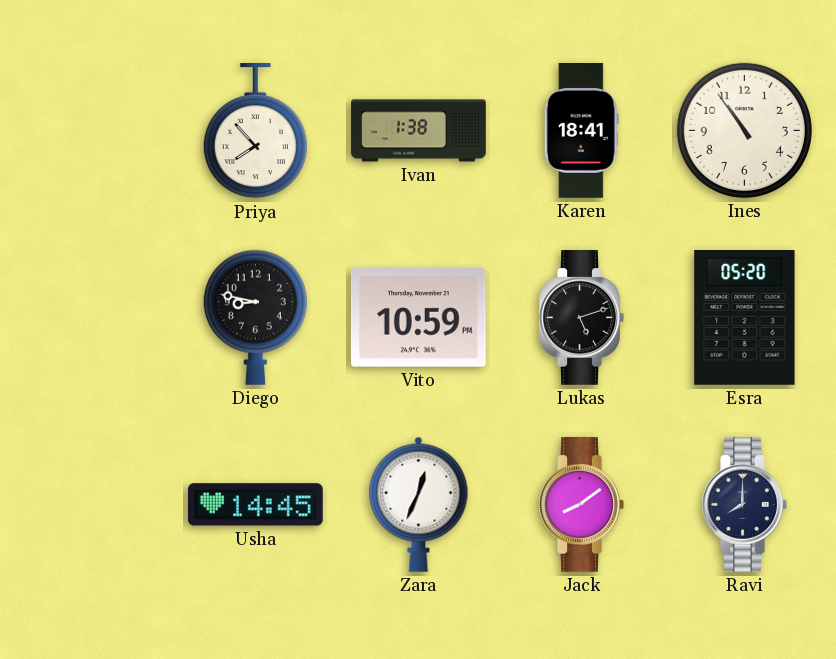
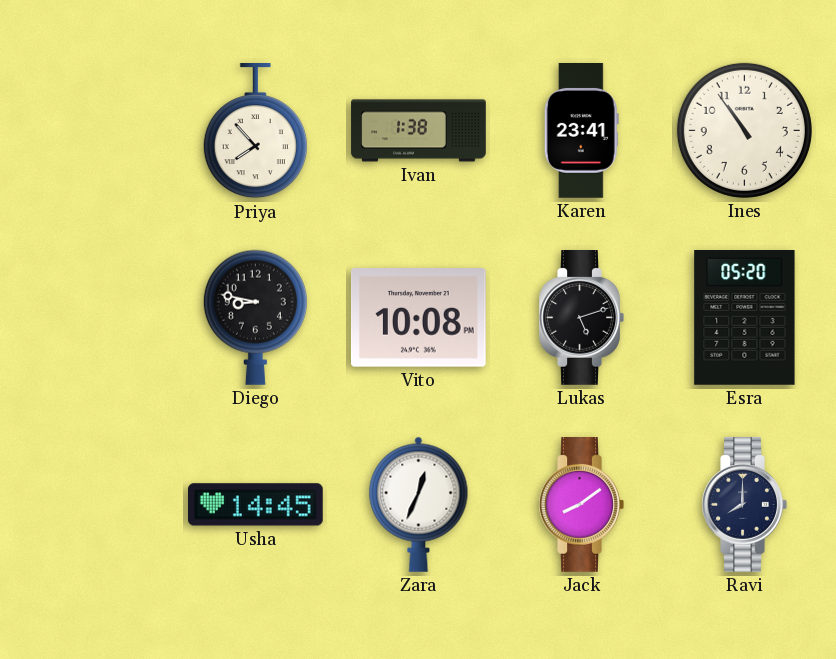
Karen: 18:41 -> 23:41 (581, 131)
Vito: 10:59 -> 10:08 (418, 318)
